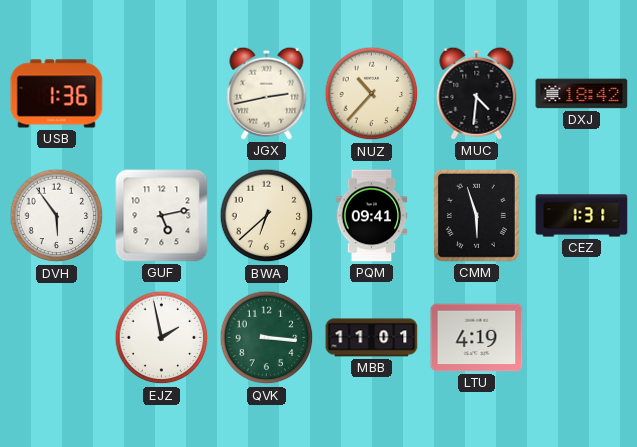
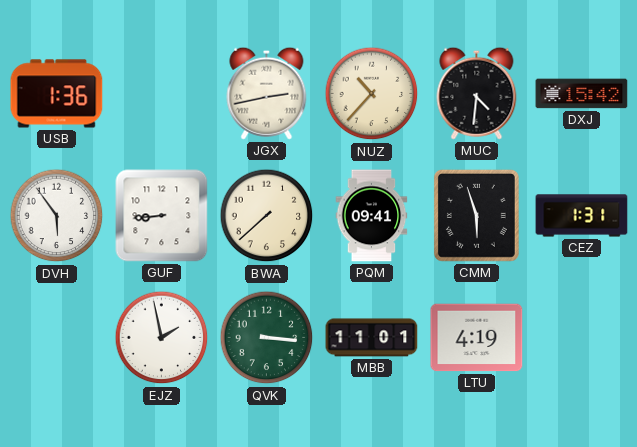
DXJ: 18:42 -> 15:42 (582, 94)
GUF: 5:13 -> 8:44 (162, 216)
BWA: 6:38 -> 7:38 (267, 216)
